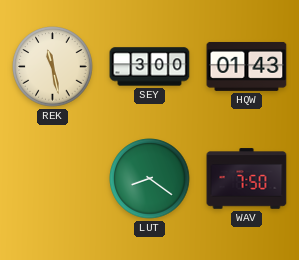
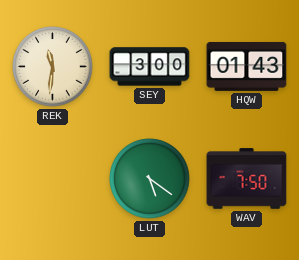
REK: 11:28 -> 11:31 (53, 67)
LUT: 8:21 -> 5:21 (150, 179)
